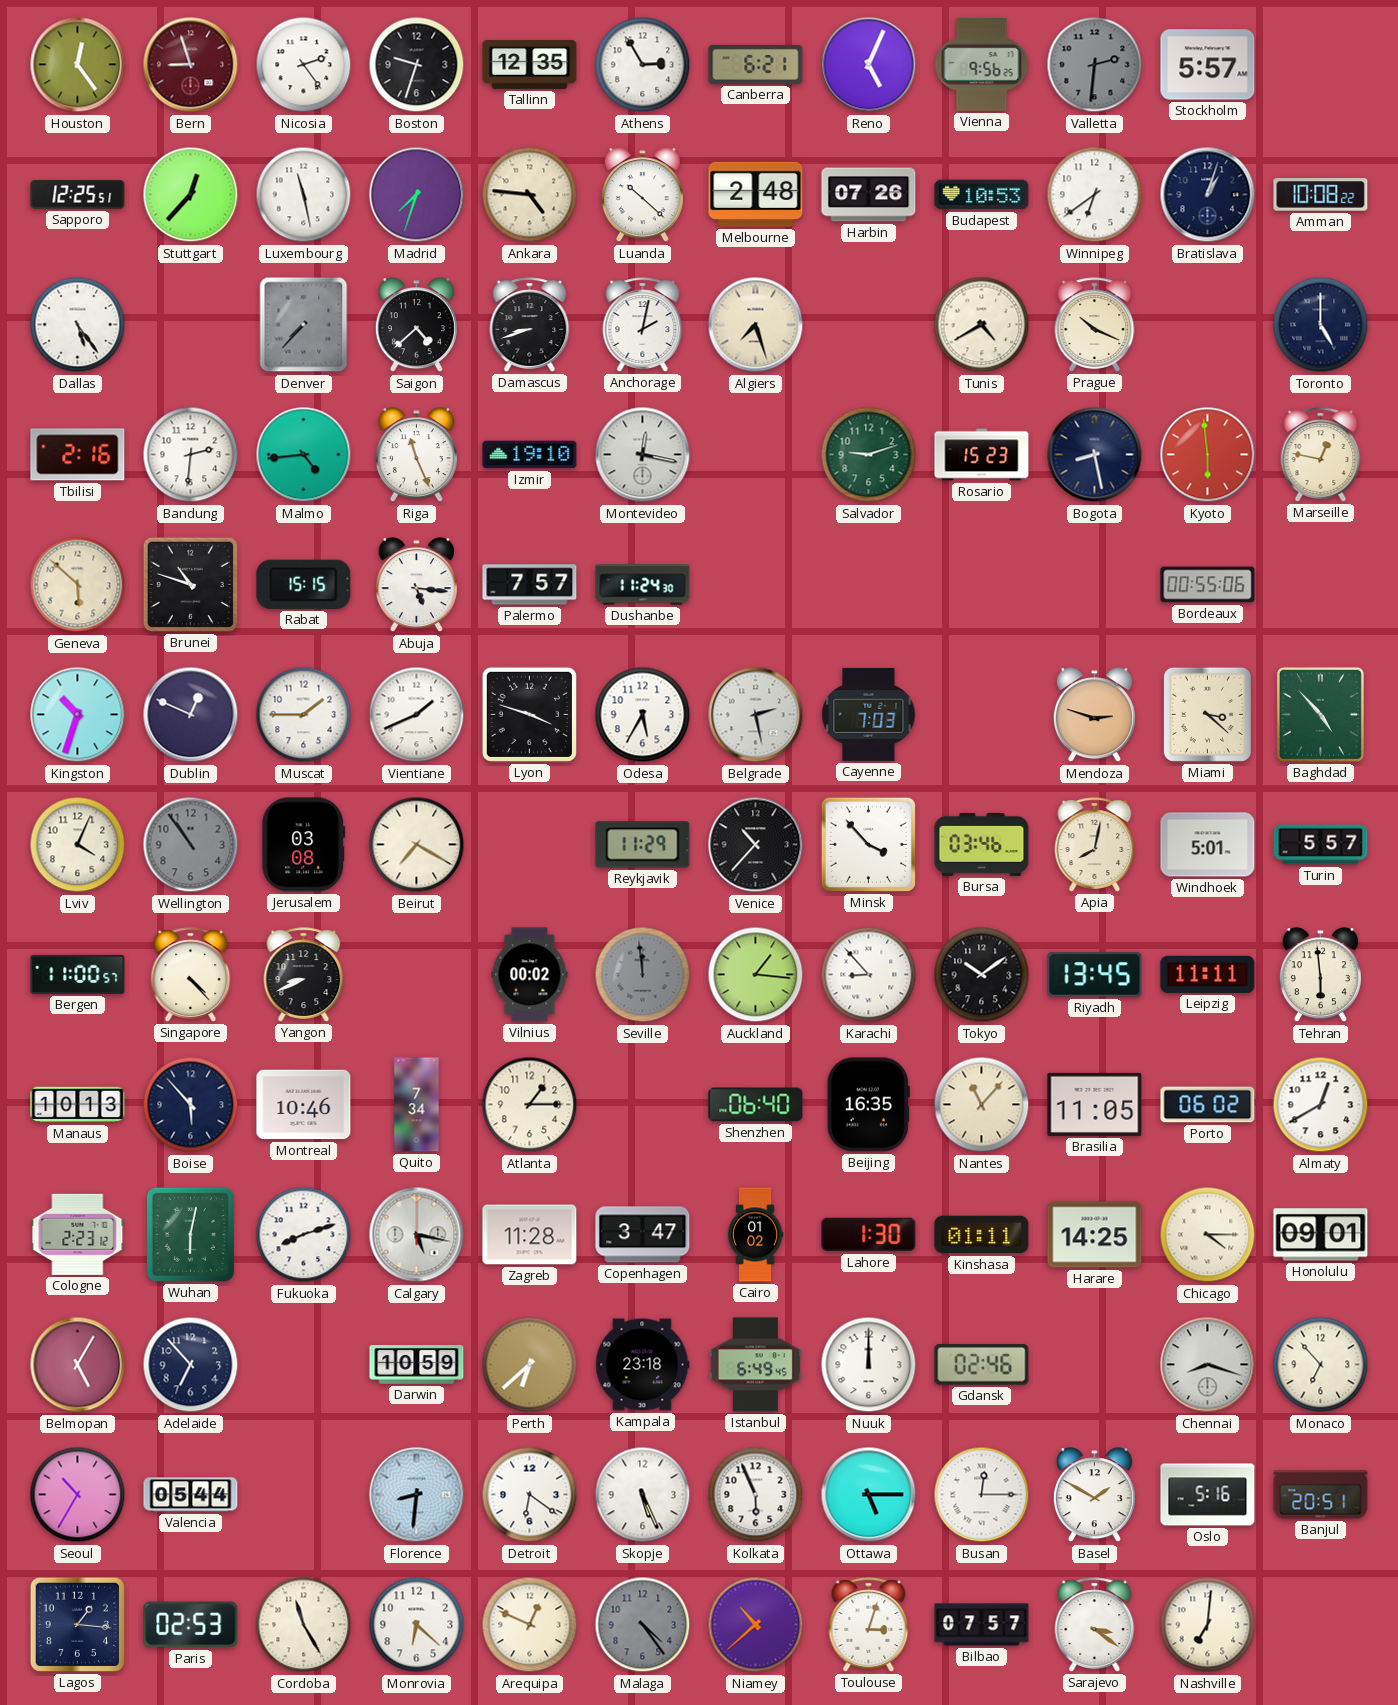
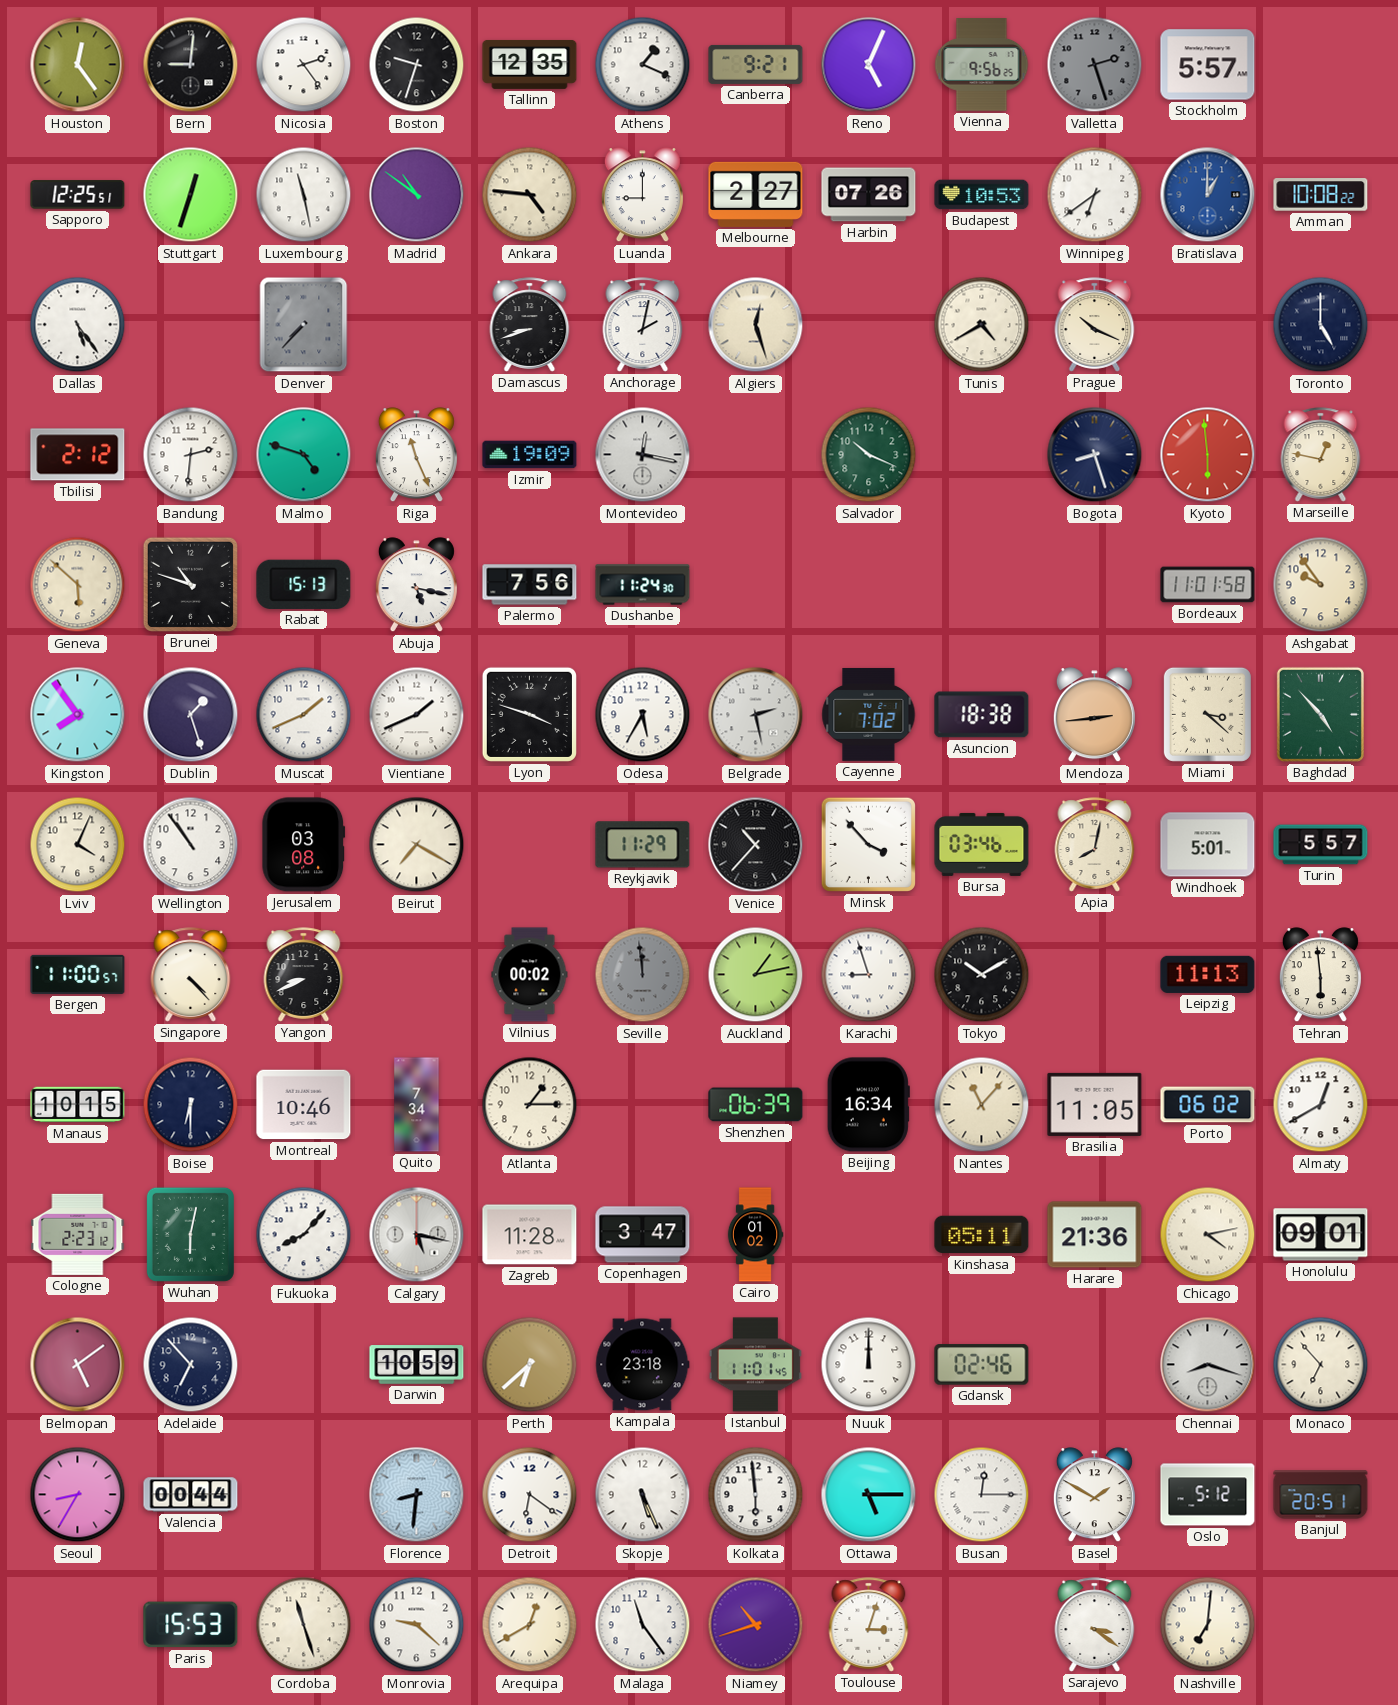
Bern: 8:57 -> 9:01 (191, 65)
Bern dial: burgundy -> black (191, 65)
Athens: 2:55 -> 1:19 (643, 65)
Canberra: 6:21 -> 9:21 (756, 64)
Valletta: 2:31 -> 2:27 (1095, 65)
Stuttgart: 12:37 -> 12:33 (191, 195)
Madrid: 7:33 -> 10:51 (417, 195)
Luanda: 10:22 -> 9:00 (642, 195)
Melbourne: 2:48 -> 2:27 (756, 194)
Bratislava: 1:03 -> 1:00 (1208, 195)
Bratislava dial: navy -> blue (1208, 195)
Saigon: 4:38 -> none (416, 325)
Algiers: 7:27 -> 12:27 (756, 325)
Tbilisi: 2:16 -> 2:12 (78, 455)
Malmo: 4:44 -> 4:48 (304, 455)
Izmir: 19:10 -> 19:09 (530, 455)
Salvador: 9:12 -> 10:19 (869, 455)
Rosario: 15:23 -> none (982, 455)
Bogota: 8:28 -> 8:27 (1095, 455)
Rabat: 15:15 -> 15:13 (304, 584)
Abuja: 5:16 -> 5:17 (416, 585)
Palermo: 7:57 -> 7:56 (530, 585)
Bordeaux: 00:55 -> 11:01 (1208, 585)
Ashgabat: none -> 9:54 (1321, 585)
Kingston: 10:33 -> 7:54 (78, 715)
Dublin: 12:49 -> 1:27 (191, 715)
Muscat: 1:45 -> 1:41 (304, 715)
Cayenne: 7:03 -> 7:02 (869, 714)
Asuncion: none -> 18:38 (982, 715)
Mendoza: 2:48 -> 2:44 (1094, 715)
Wellington dial: grey -> white (191, 845)
Auckland: 1:16 -> 1:13 (756, 975)
Karachi: 8:53 -> 8:57 (869, 975)
Tokyo: 10:09 -> 10:10 (982, 975)
Riyadh: 13:45 -> none (1095, 975)
Leipzig: 11:11 -> 11:13 (1208, 974)
Manaus: 10:13 -> 10:15 (78, 1105)
Boise: 5:53 -> 6:30 (191, 1105)
Shenzhen: 06:40 -> 06:39 (756, 1105)
Beijing: 16:35 -> 16:34 (868, 1105)
Fukuoka: 8:12 -> 8:07 (304, 1235)
Lahore: 1:30 -> none (869, 1235)
Kinshasa: 01:11 -> 05:11 (982, 1235)
Harare: 14:25 -> 21:36 (1095, 1235)
Chicago: 4:15 -> 4:13 (1208, 1235)
Belmopan: 5:05 -> 5:09 (78, 1365)
Istanbul: 6:49 -> 11:01 (755, 1365)
Seoul: 10:35 -> 8:35 (78, 1495)
Valencia: 05:44 -> 00:44 (191, 1495)
Kolkata: 5:56 -> 5:59 (756, 1495)
Oslo: 5:16 -> 5:12 (1208, 1495)
Lagos: 1:16 -> none (77, 1624)
Paris: 02:53 -> 15:53 (191, 1625)
Cordoba: 11:25 -> 11:27 (304, 1625)
Monrovia: 6:22 -> 9:22 (417, 1625)
Arequipa: 12:49 -> 12:40 (530, 1625)
Malaga: 4:24 -> 11:24 (643, 1625)
Malaga dial: grey -> white (643, 1625)
Niamey: 10:38 -> 10:42 (756, 1625)
Bilbao: 07:57 -> none (982, 1625)
